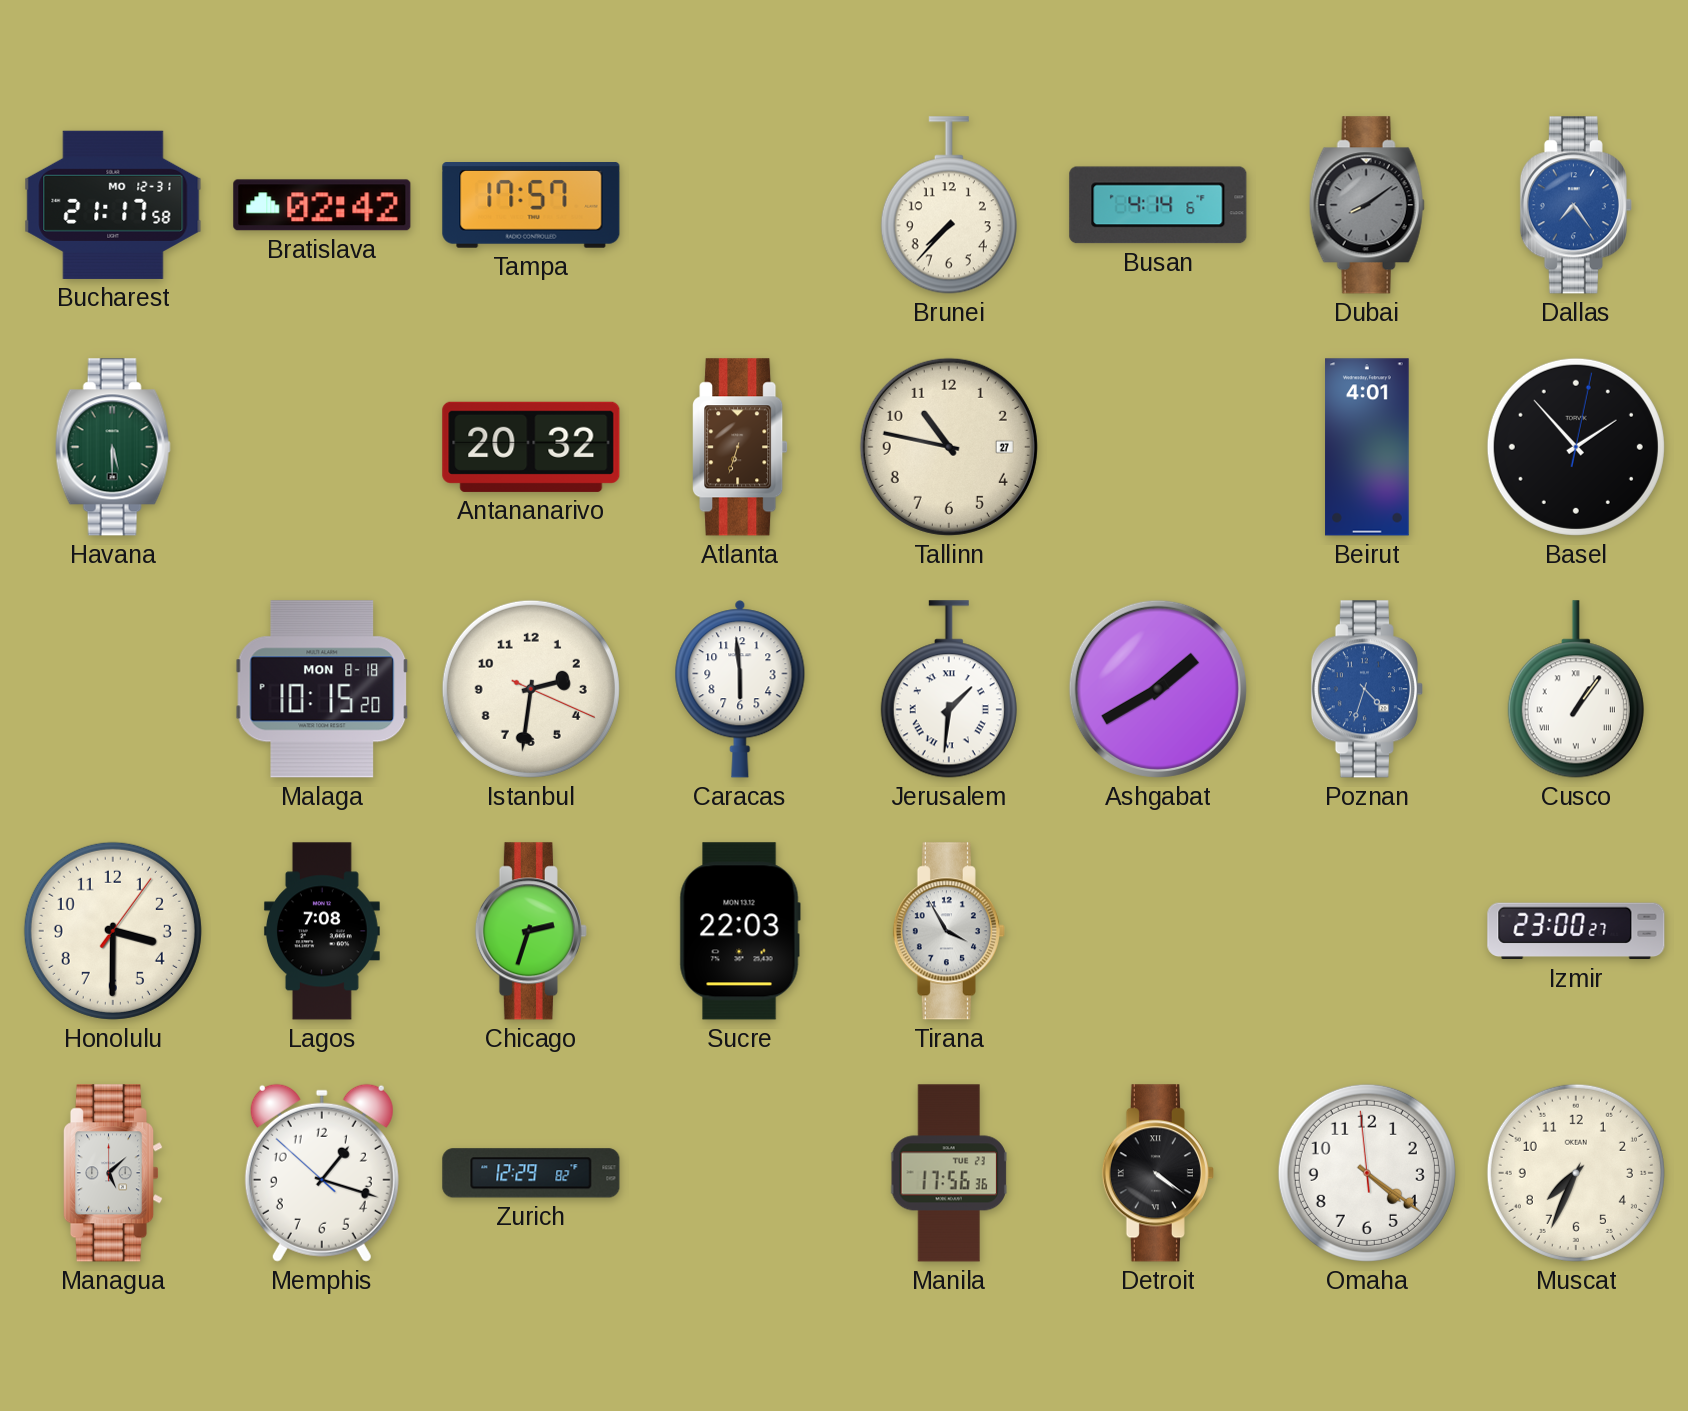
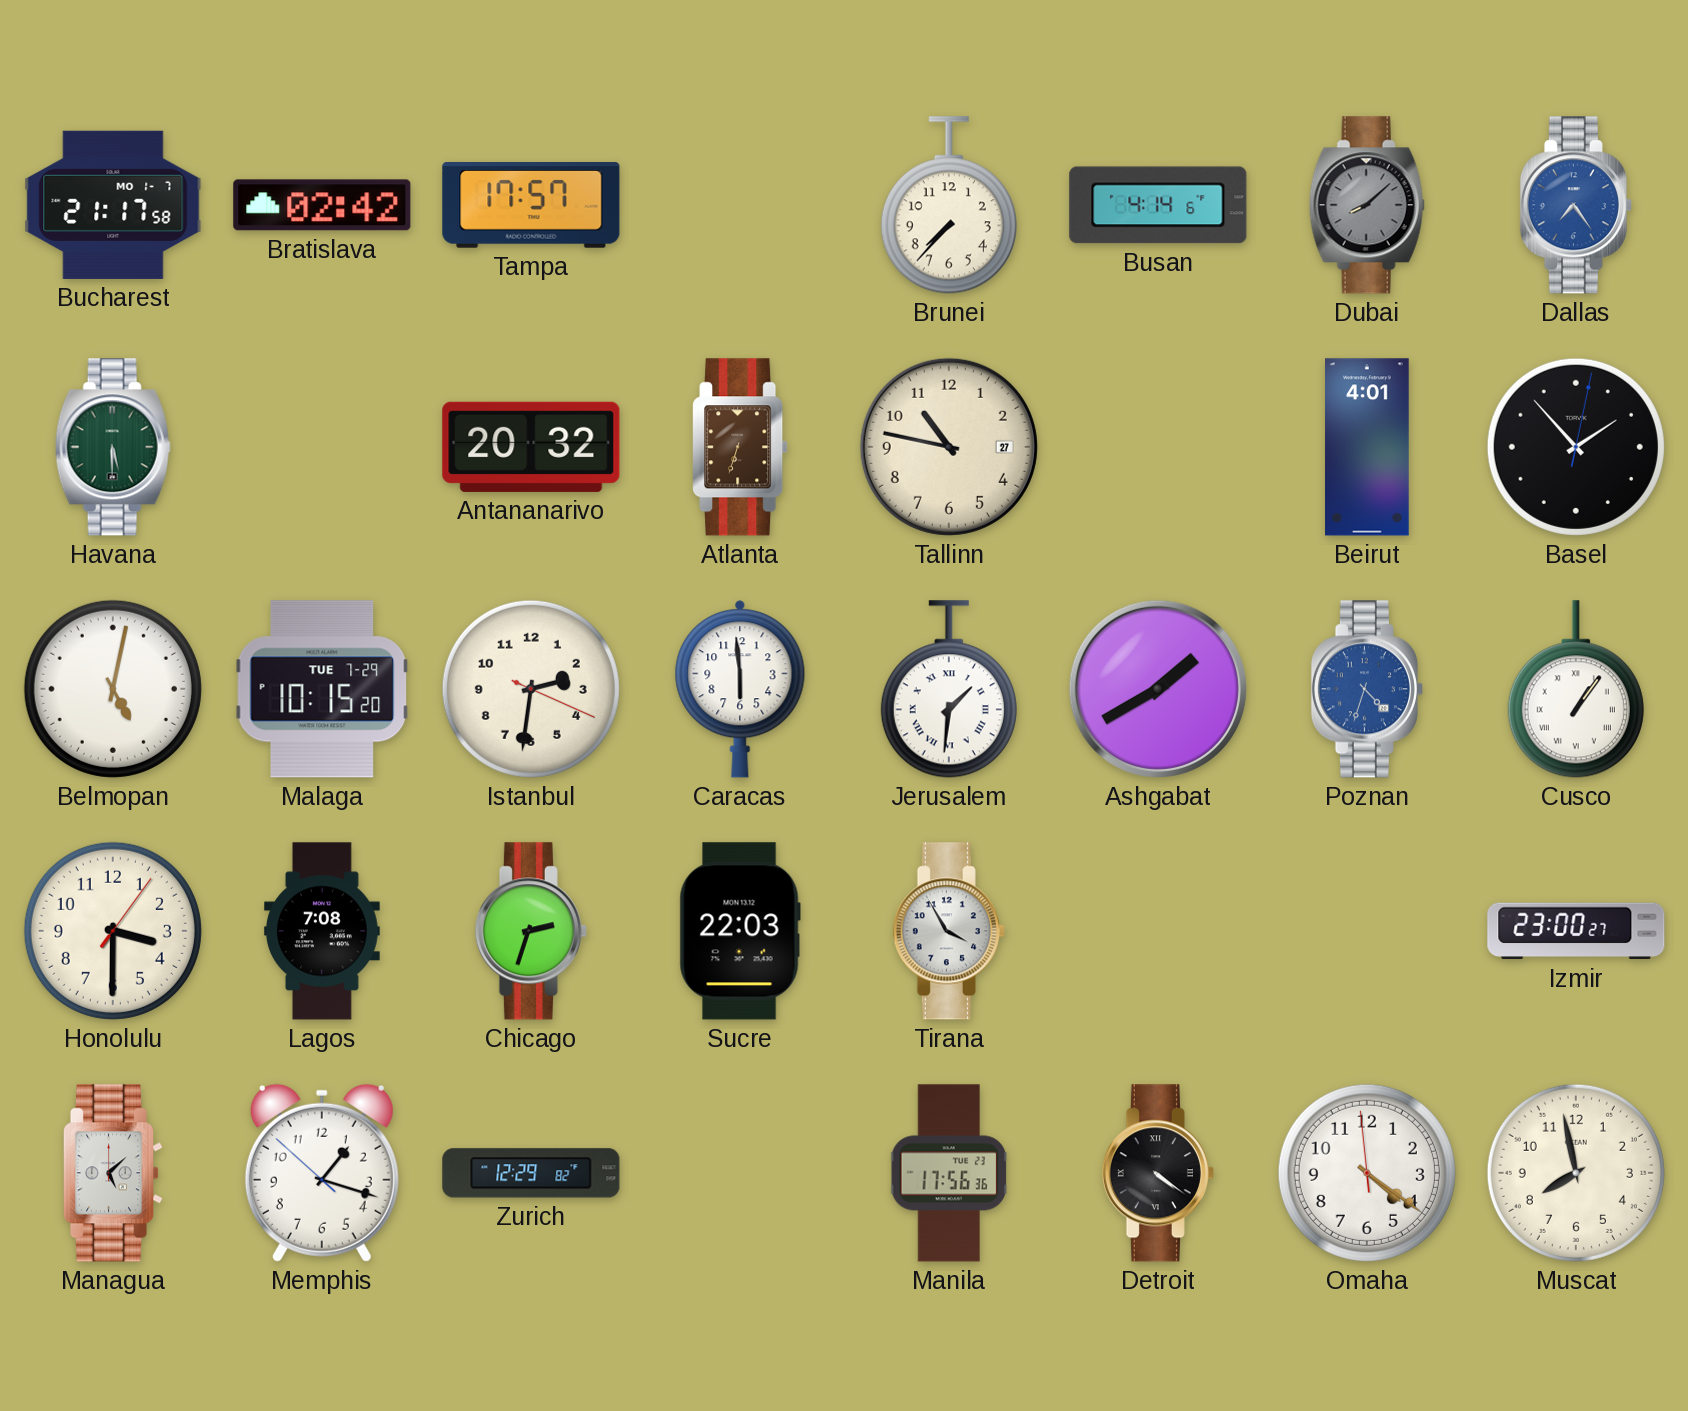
Bucharest date: MO 12-31 -> MO 1-7 (113, 205)
Dubai: 8:09 -> 8:08 (1367, 205)
Belmopan: none -> 5:02 (113, 689)
Malaga date: MON 8-18 -> TUE 7-29 (322, 689)
Muscat: 7:34 -> 7:58 (1576, 1173)
